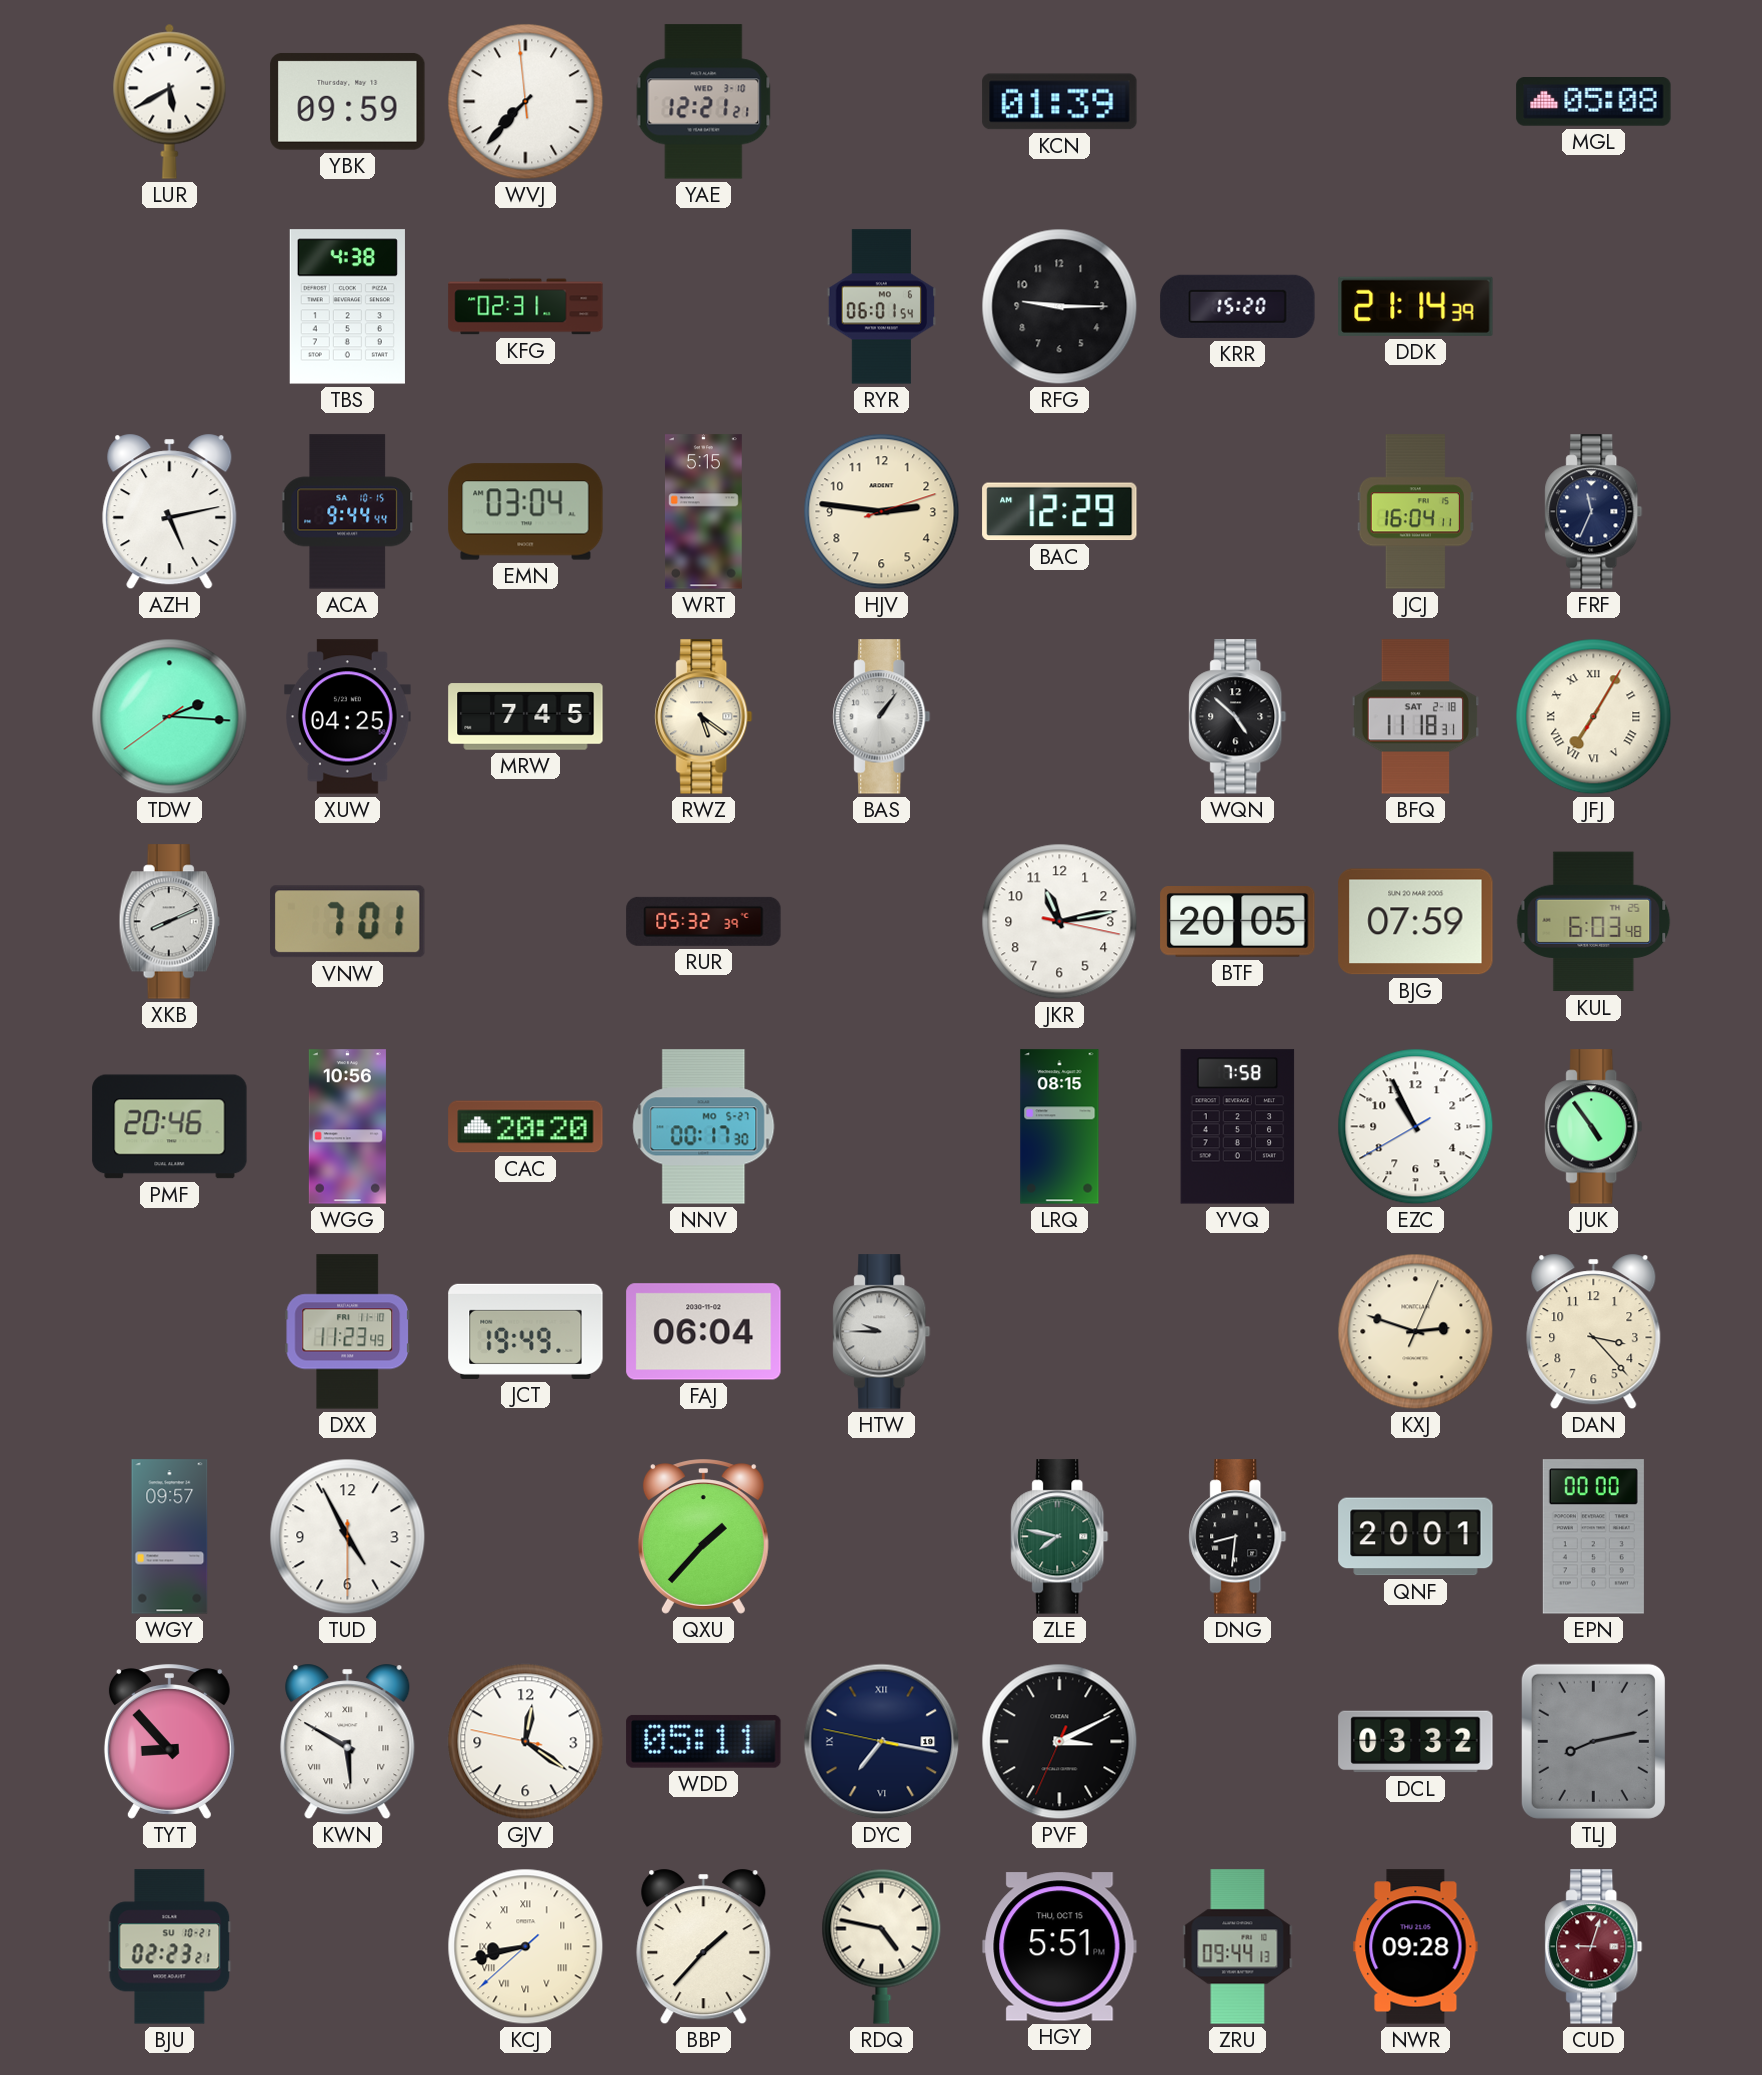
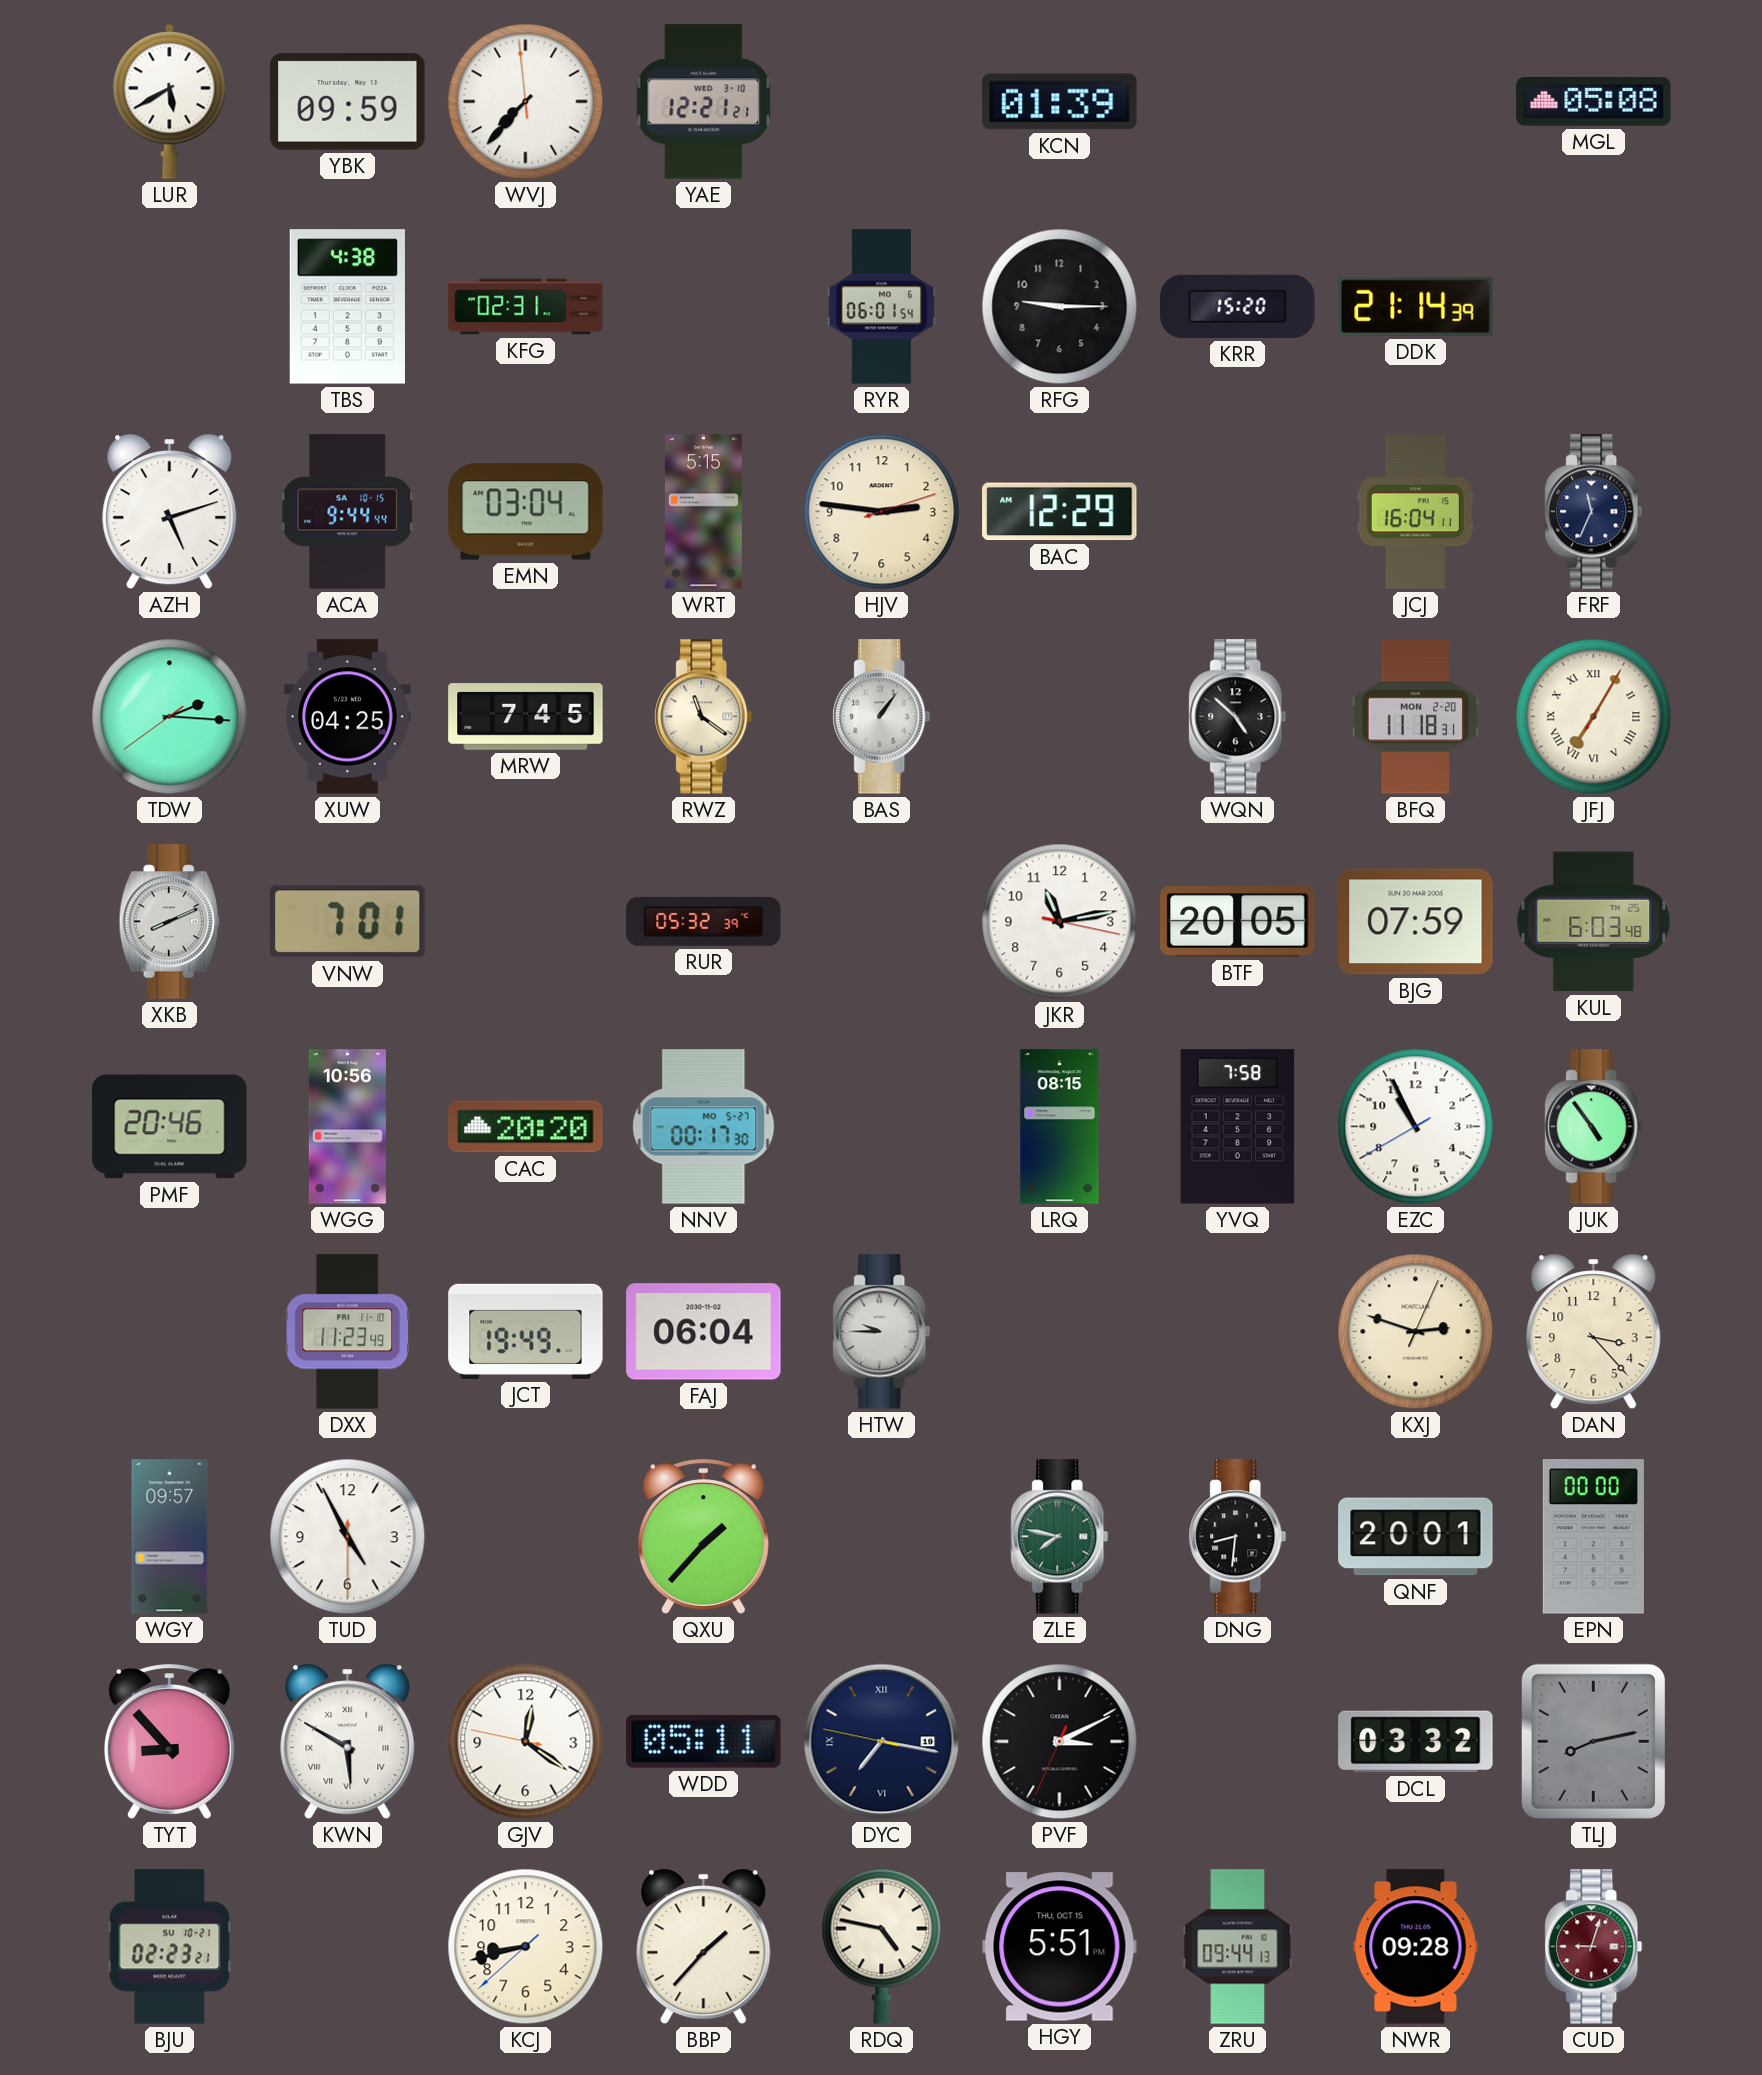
AZH: 5:13 -> 5:12 (170, 512)
RWZ: 5:21 -> 11:21 (704, 717)
BFQ date: SAT 2-18 -> MON 2-20 (1416, 717)
KCJ numerals: Roman -> Arabic (526, 1947)
